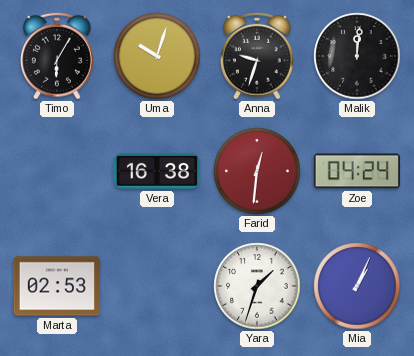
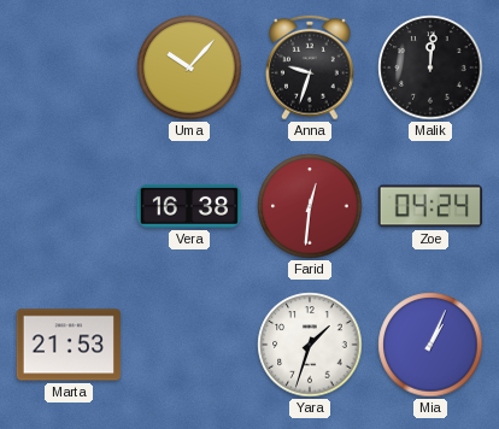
Timo: 6:05 -> none (57, 56)
Uma: 10:03 -> 10:07 (189, 67)
Marta: 02:53 -> 21:53 (67, 345)
